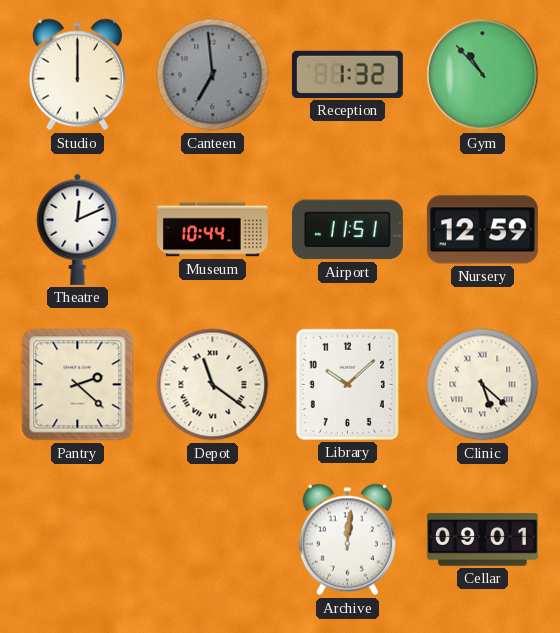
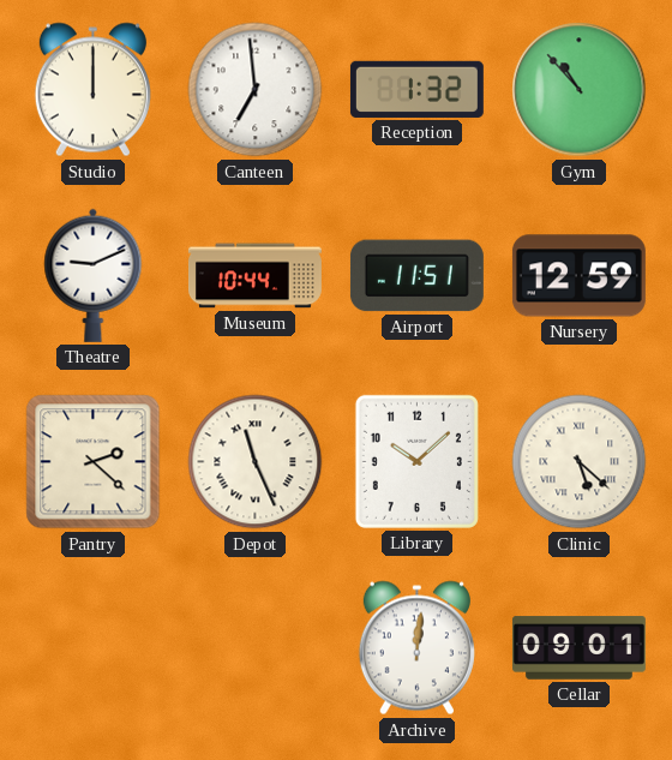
Canteen dial: grey -> white (256, 90)
Theatre: 12:11 -> 9:11 (94, 275)
Depot: 11:21 -> 11:26 (256, 462)
